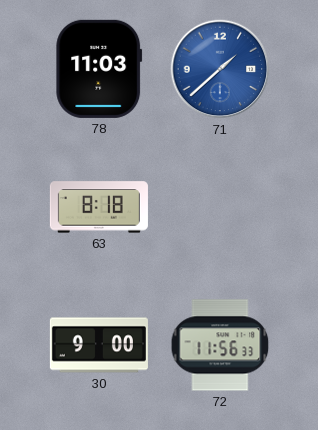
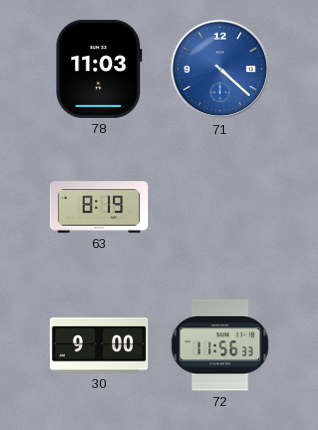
71: 1:38 -> 4:22 (220, 69)
63: 8:18 -> 8:19 (99, 207)
